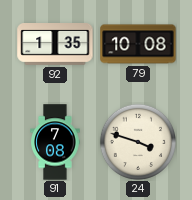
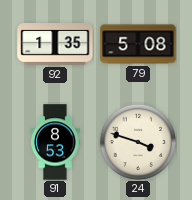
79: 10:08 -> 5:08 (138, 44)
91: 7:08 -> 8:53 (55, 142)
